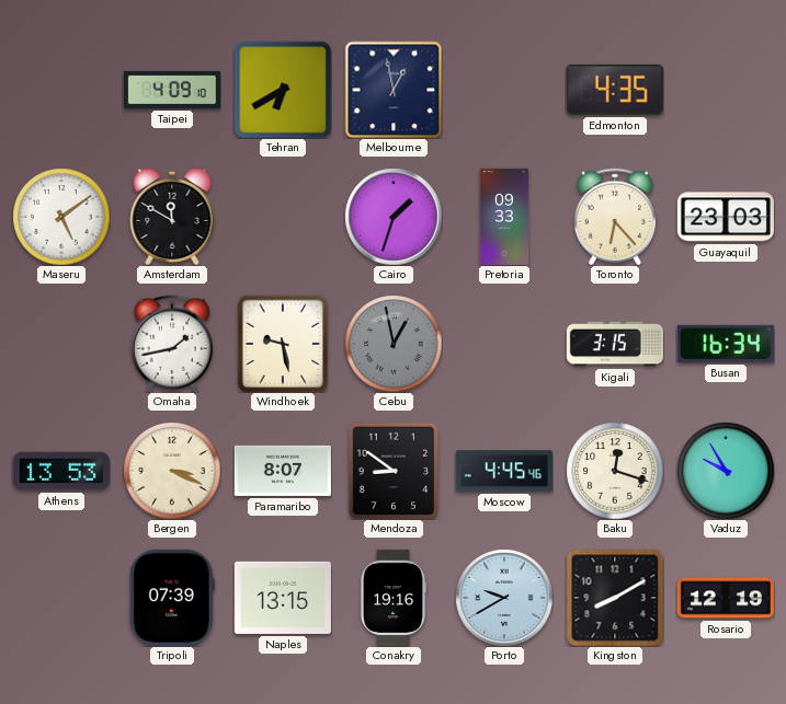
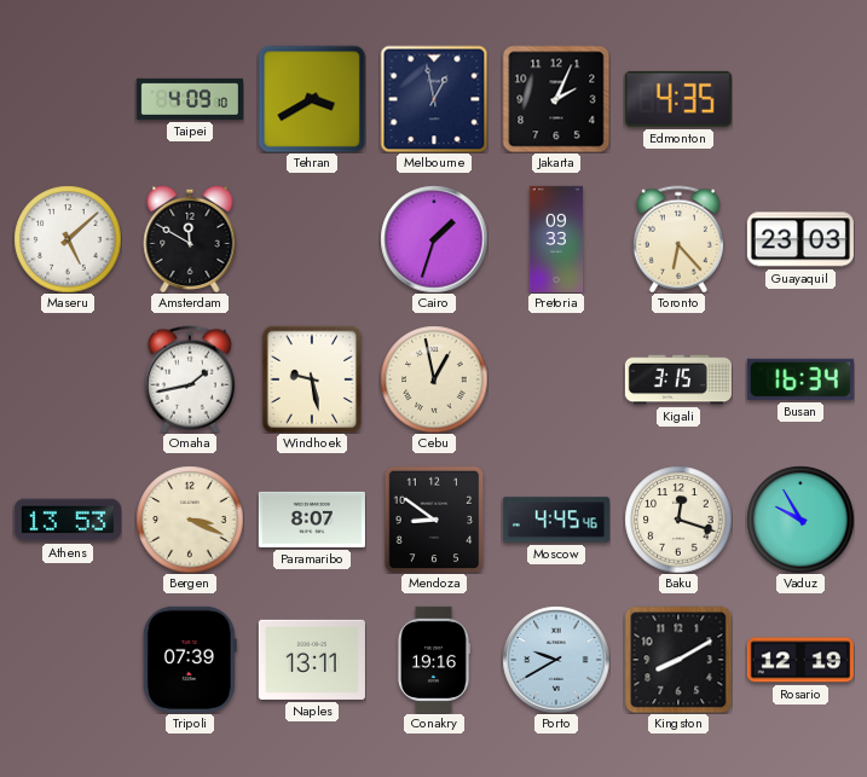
Tehran: 6:40 -> 3:40 (312, 99)
Jakarta: none -> 2:04 (556, 99)
Maseru: 5:09 -> 5:08 (68, 239)
Cebu dial: grey -> cream (434, 379)
Naples: 13:15 -> 13:11 (312, 660)
